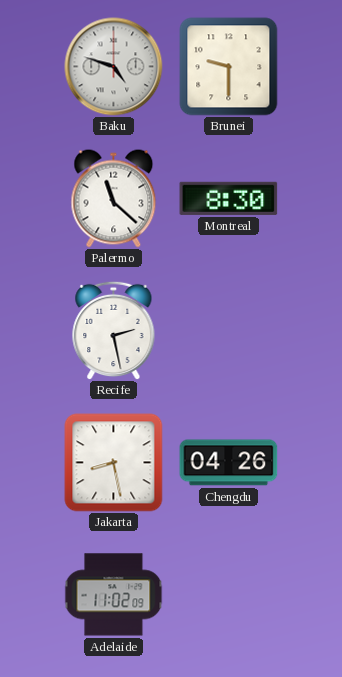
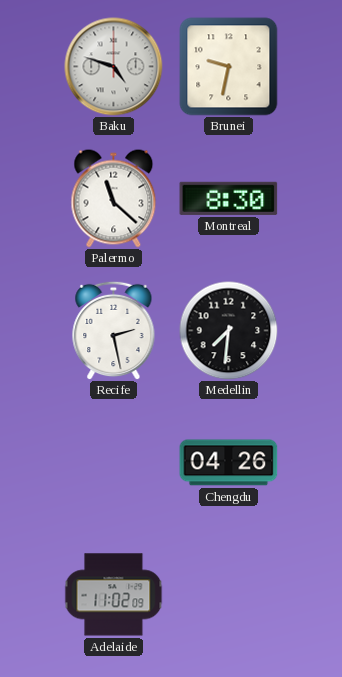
Brunei: 9:30 -> 9:32 (229, 67)
Medellin: none -> 7:31 (229, 331)
Jakarta: 8:28 -> none (114, 463)
